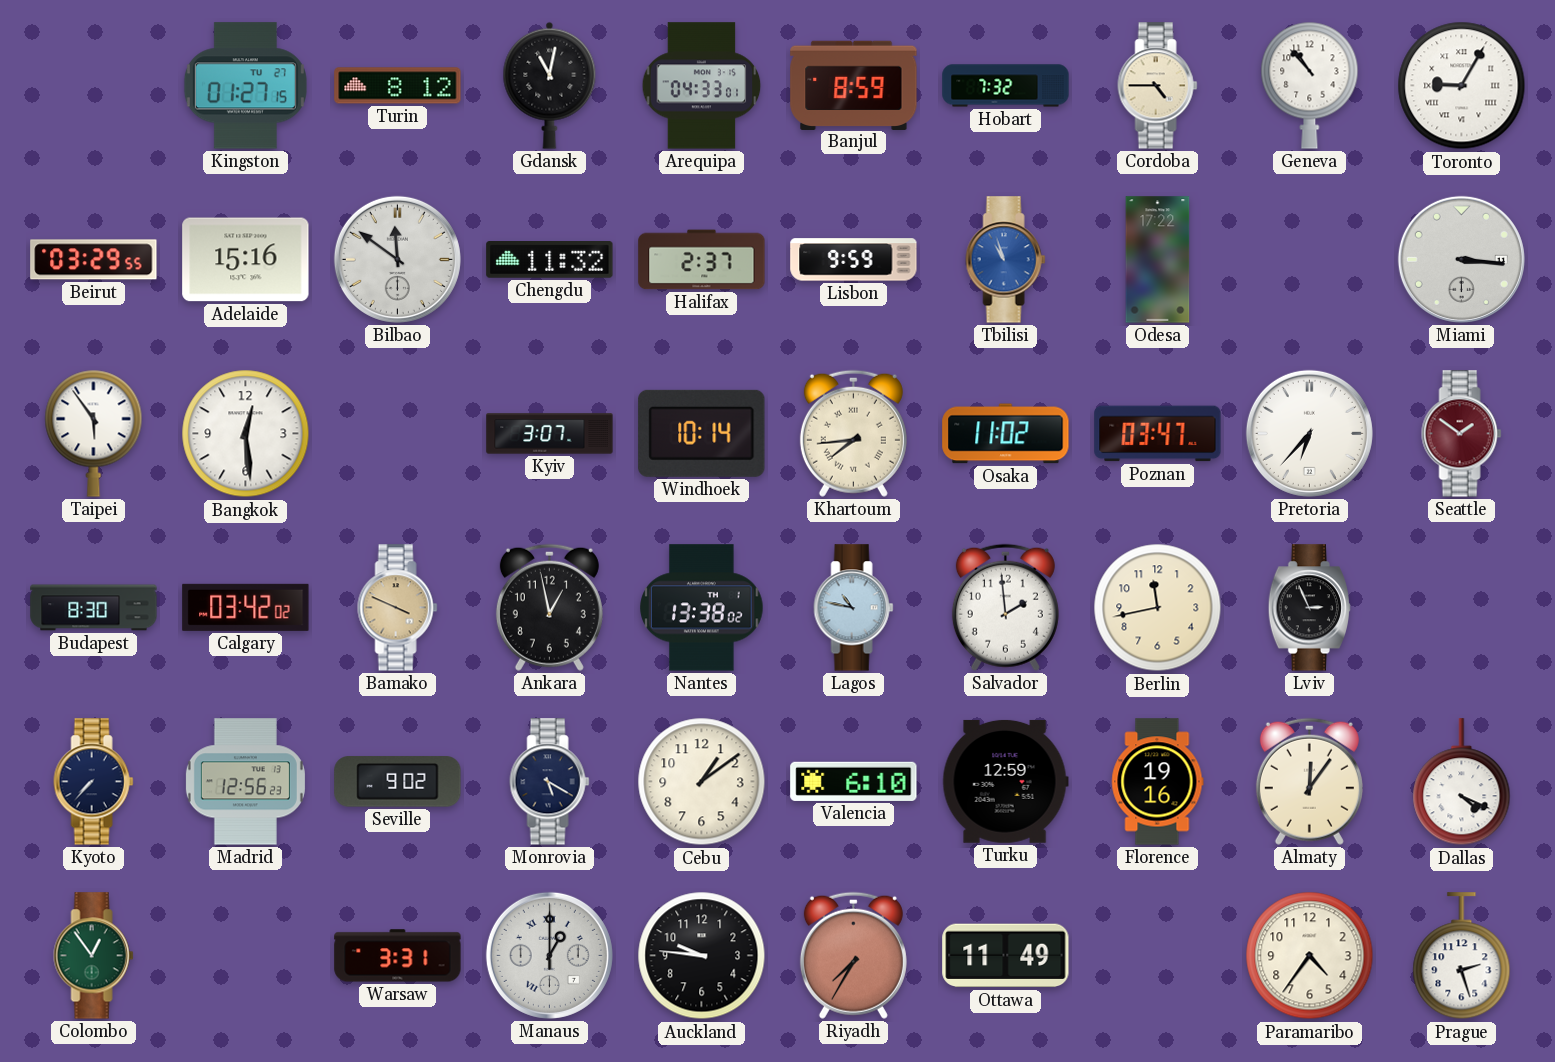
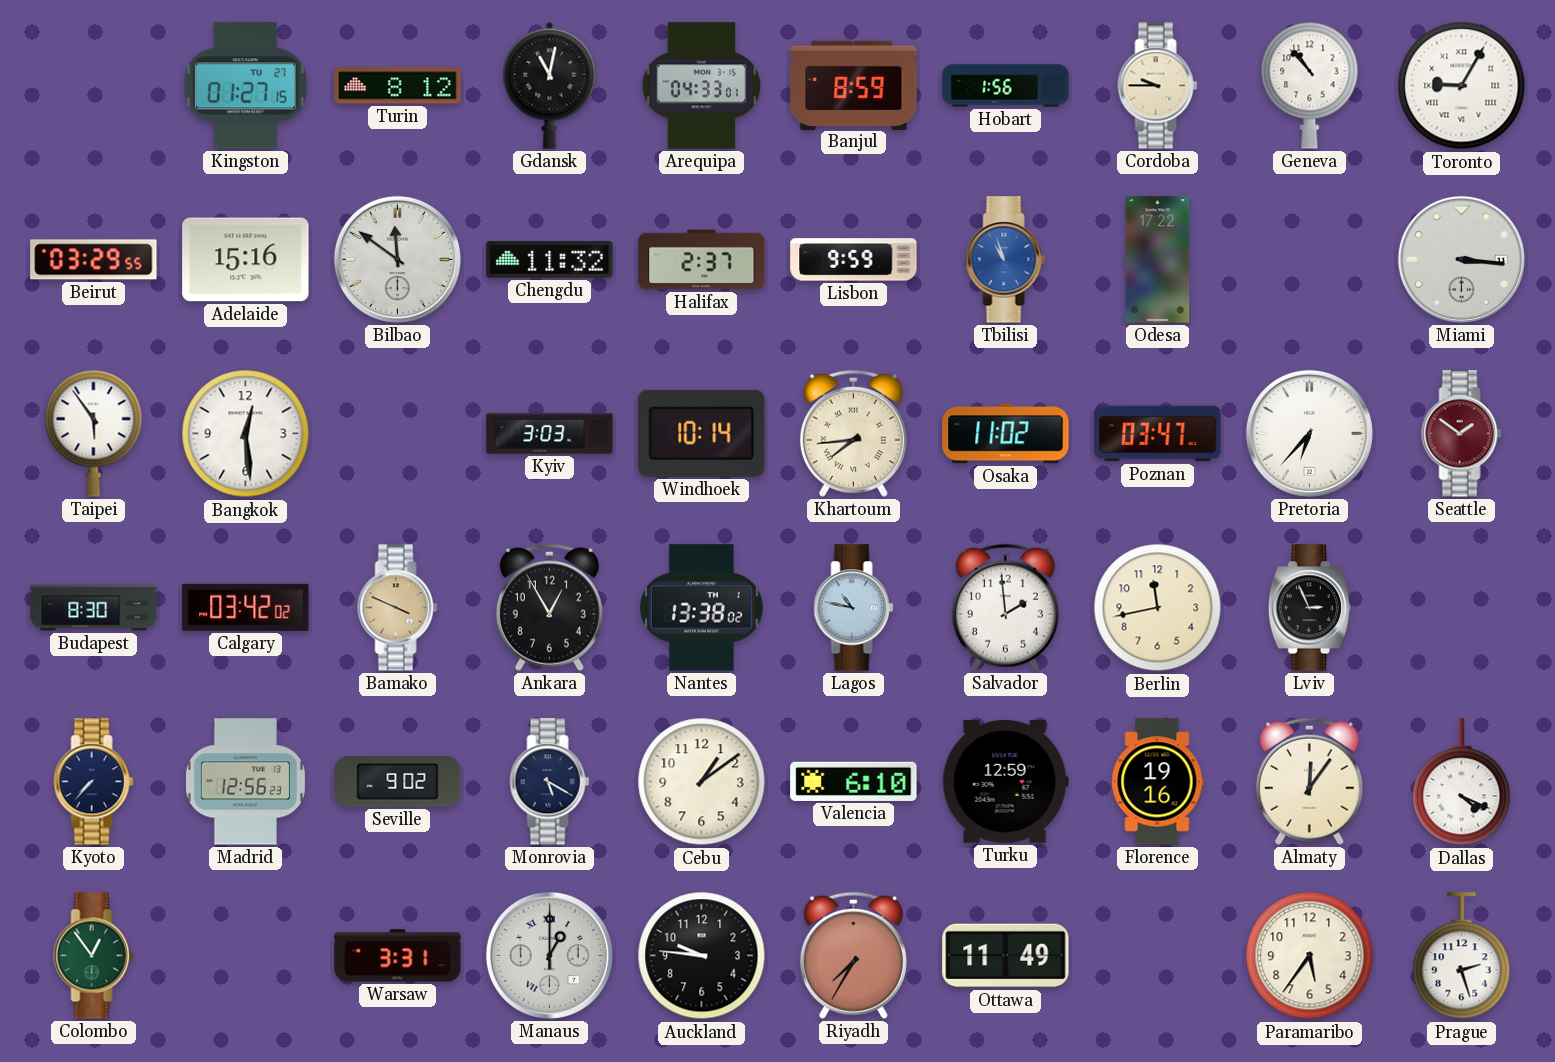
Hobart: 7:32 -> 1:56 (1006, 86)
Cordoba: 4:45 -> 9:45 (1158, 86)
Kyiv: 3:07 -> 3:03 (550, 434)
Ankara: 12:58 -> 12:55 (549, 607)
Paramaribo: 4:36 -> 5:36 (1310, 956)
